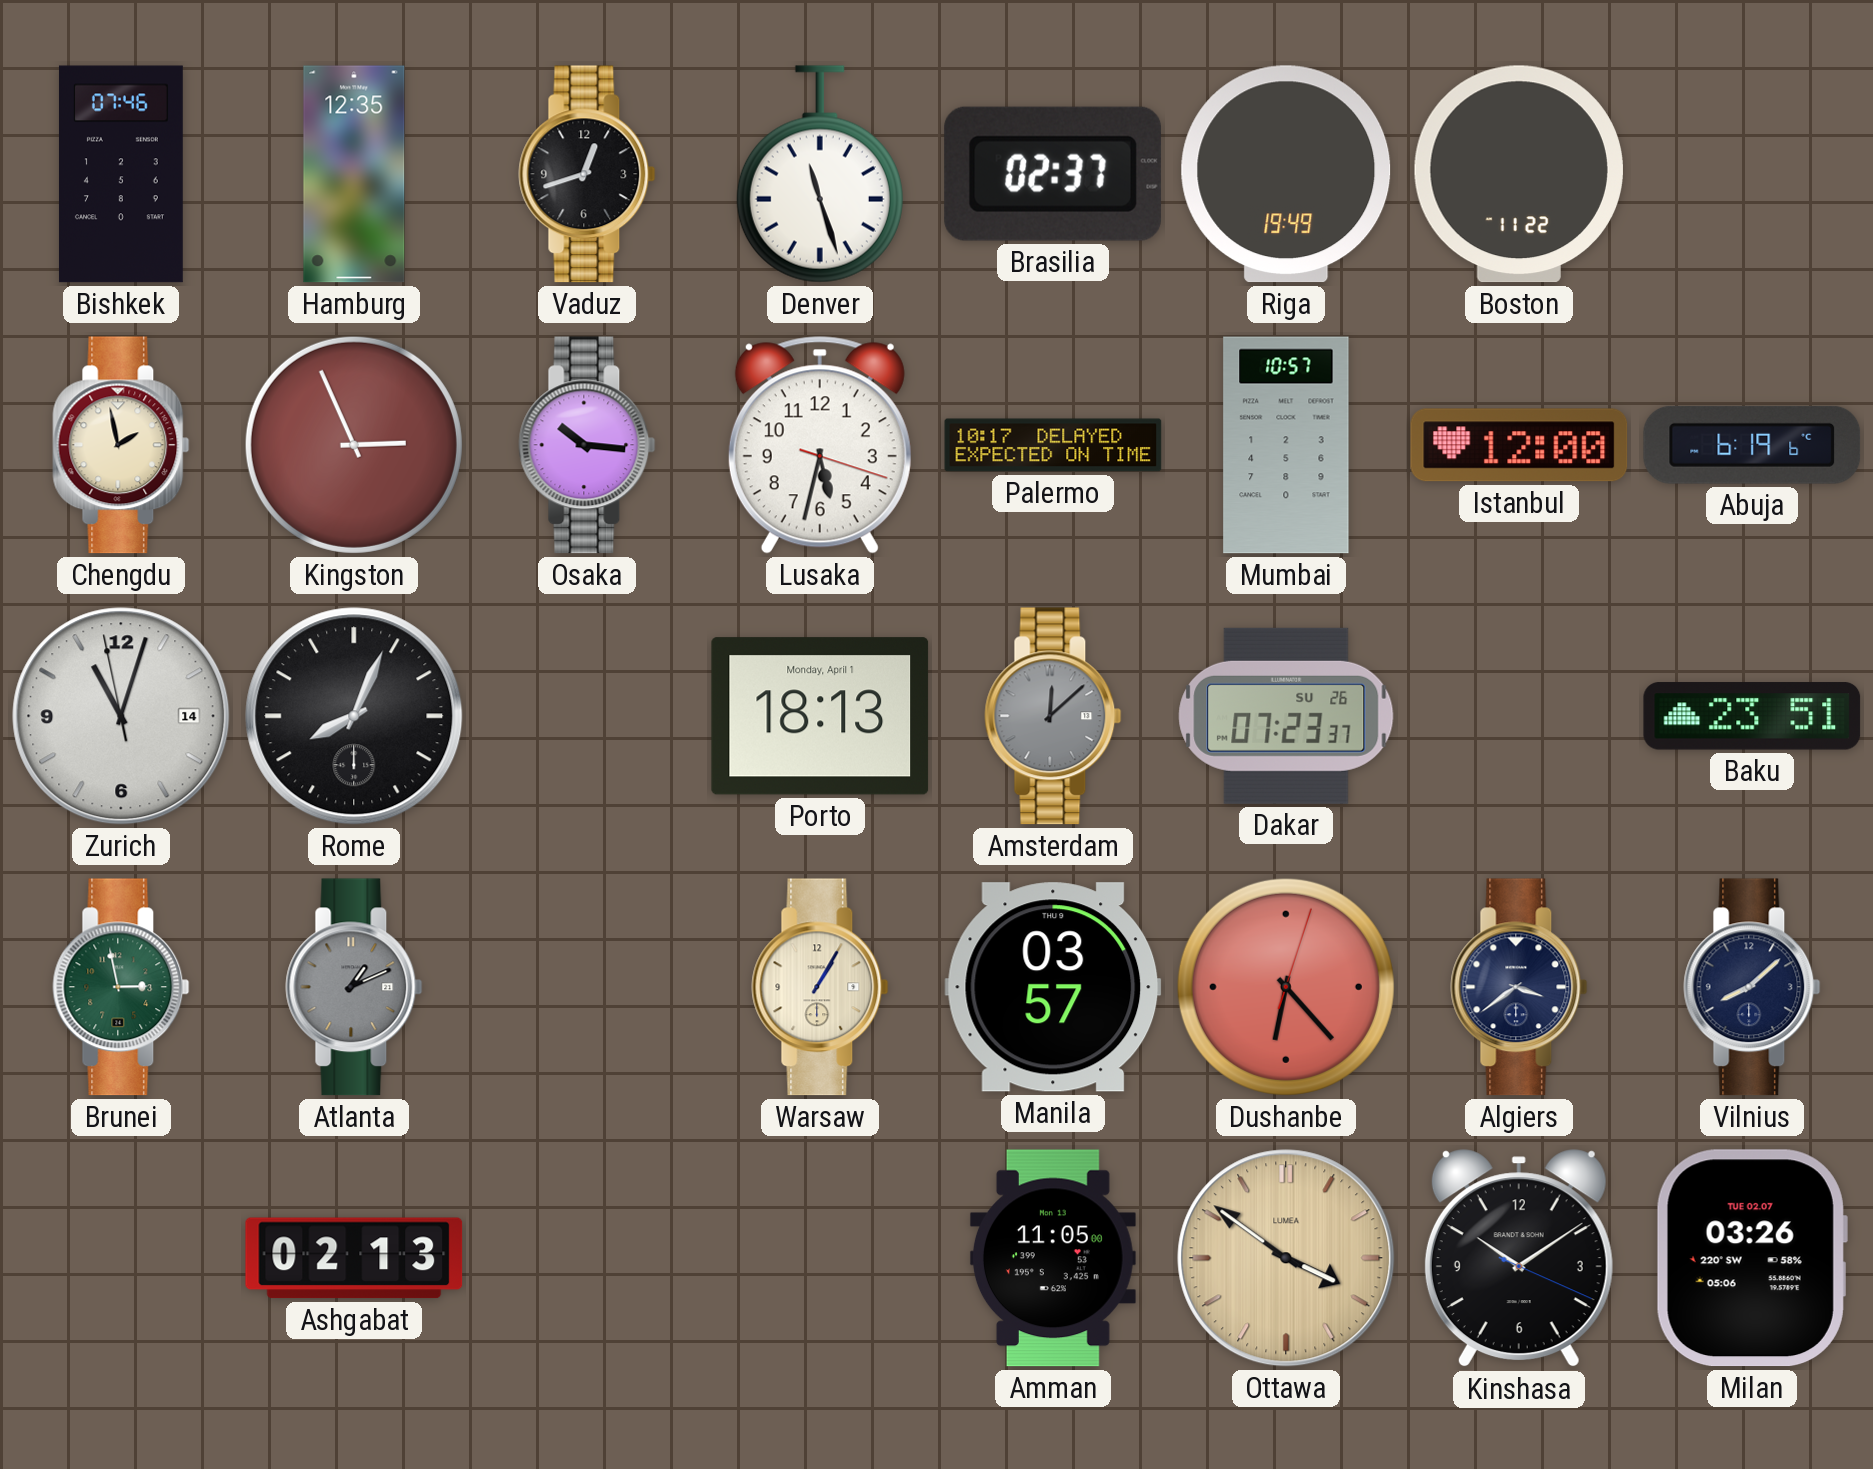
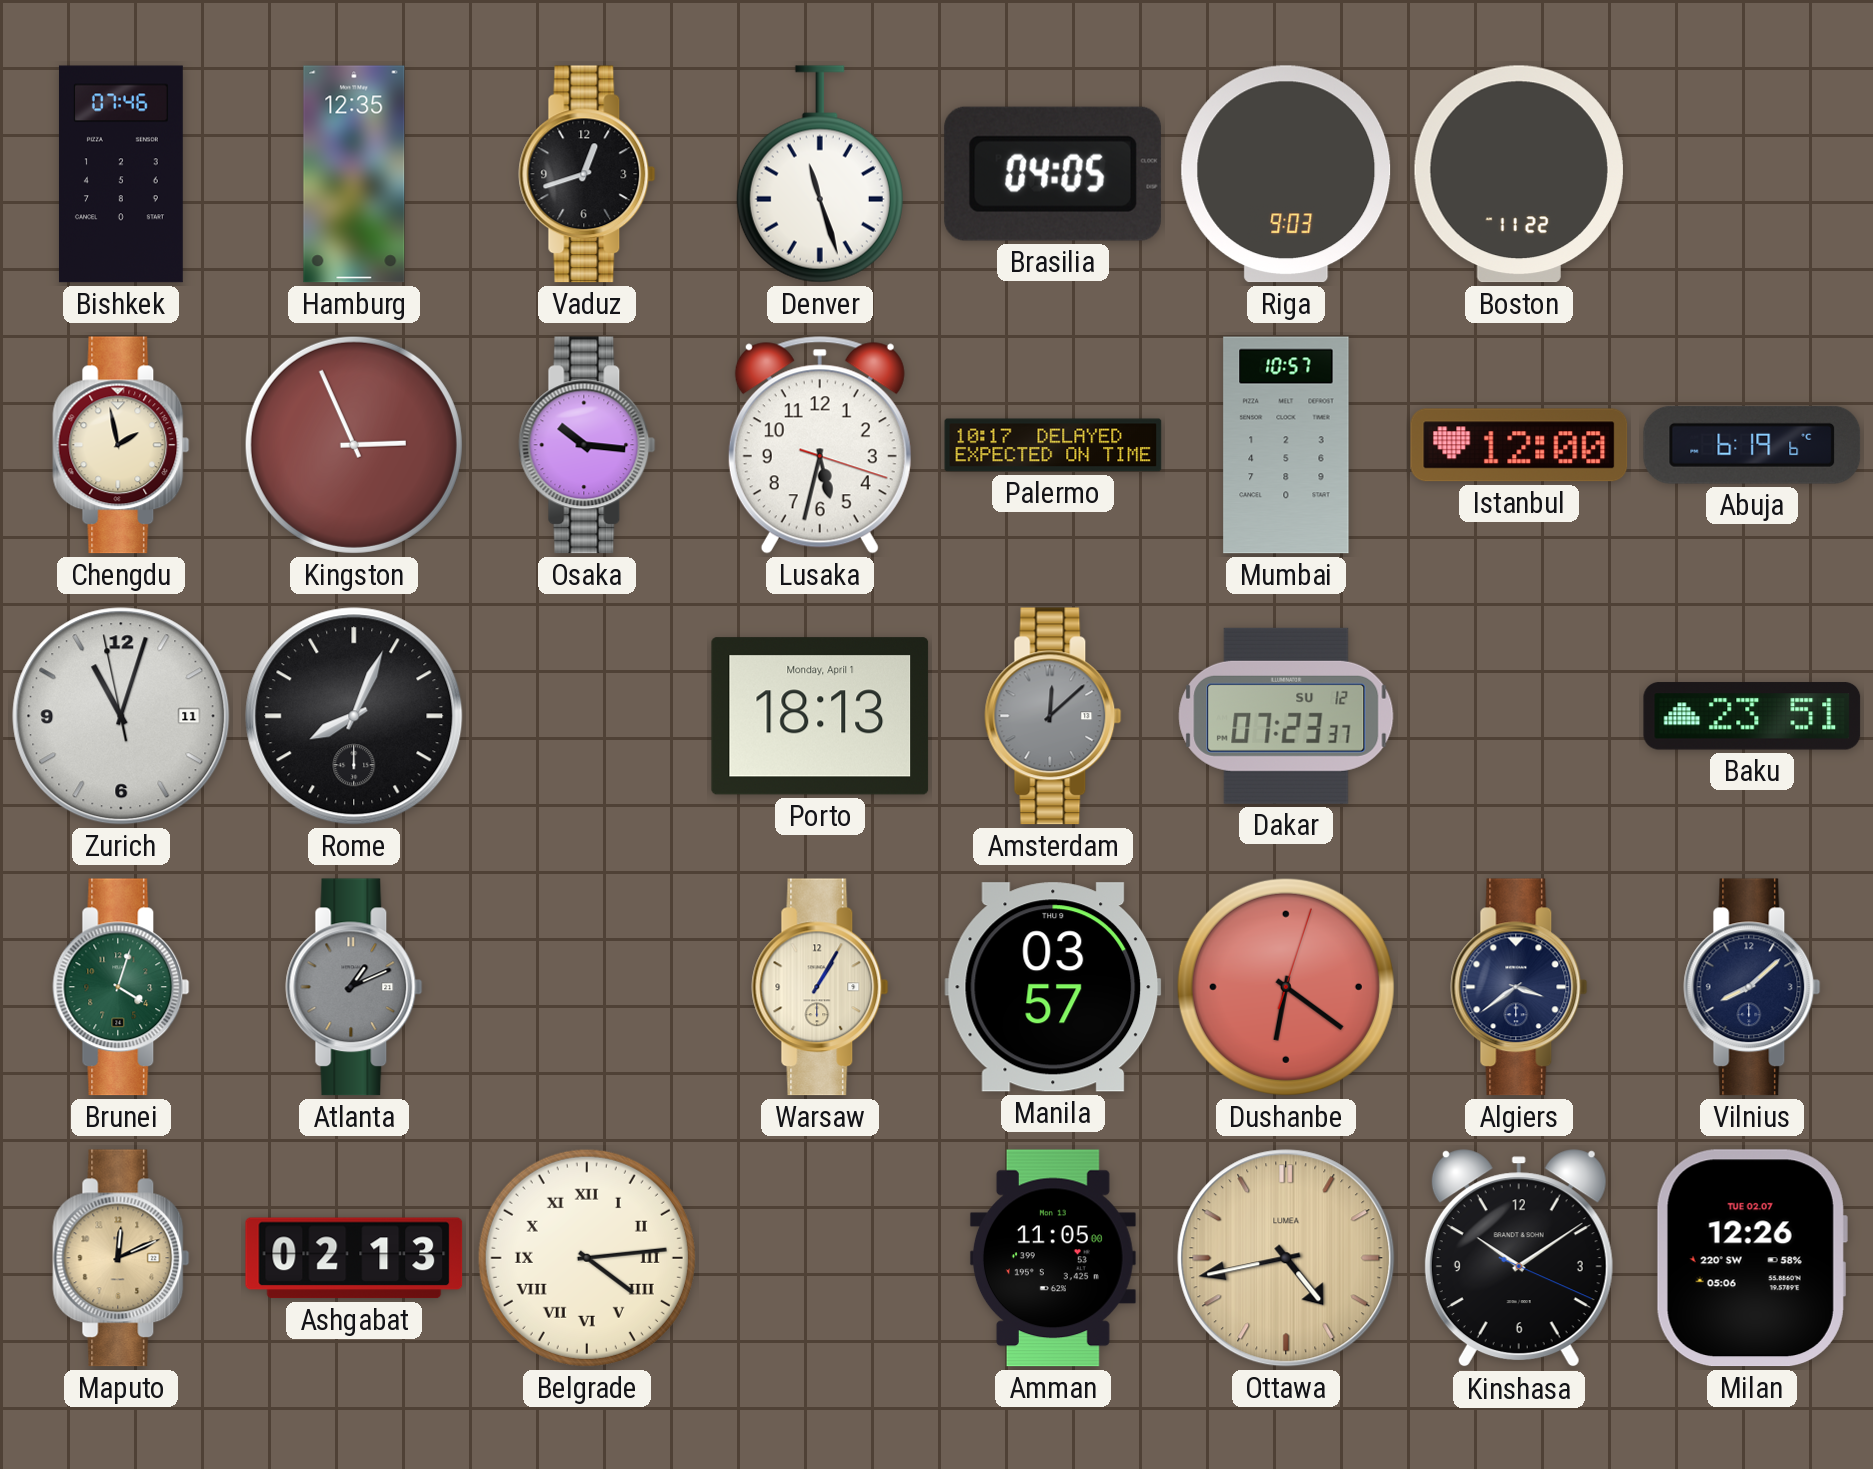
Brasilia: 02:37 -> 04:05 (1053, 174)
Riga: 19:49 -> 9:03 (1286, 174)
Zurich date: 14 -> 11 (121, 716)
Dakar date: SU 26 -> SU 12 (1286, 716)
Brunei: 2:58 -> 4:03 (121, 987)
Dushanbe: 6:23 -> 6:21 (1286, 987)
Maputo: none -> 12:11 (121, 1258)
Belgrade: none -> 4:14 (587, 1258)
Ottawa: 3:51 -> 4:43 (1286, 1258)
Milan: 03:26 -> 12:26 (1752, 1258)
